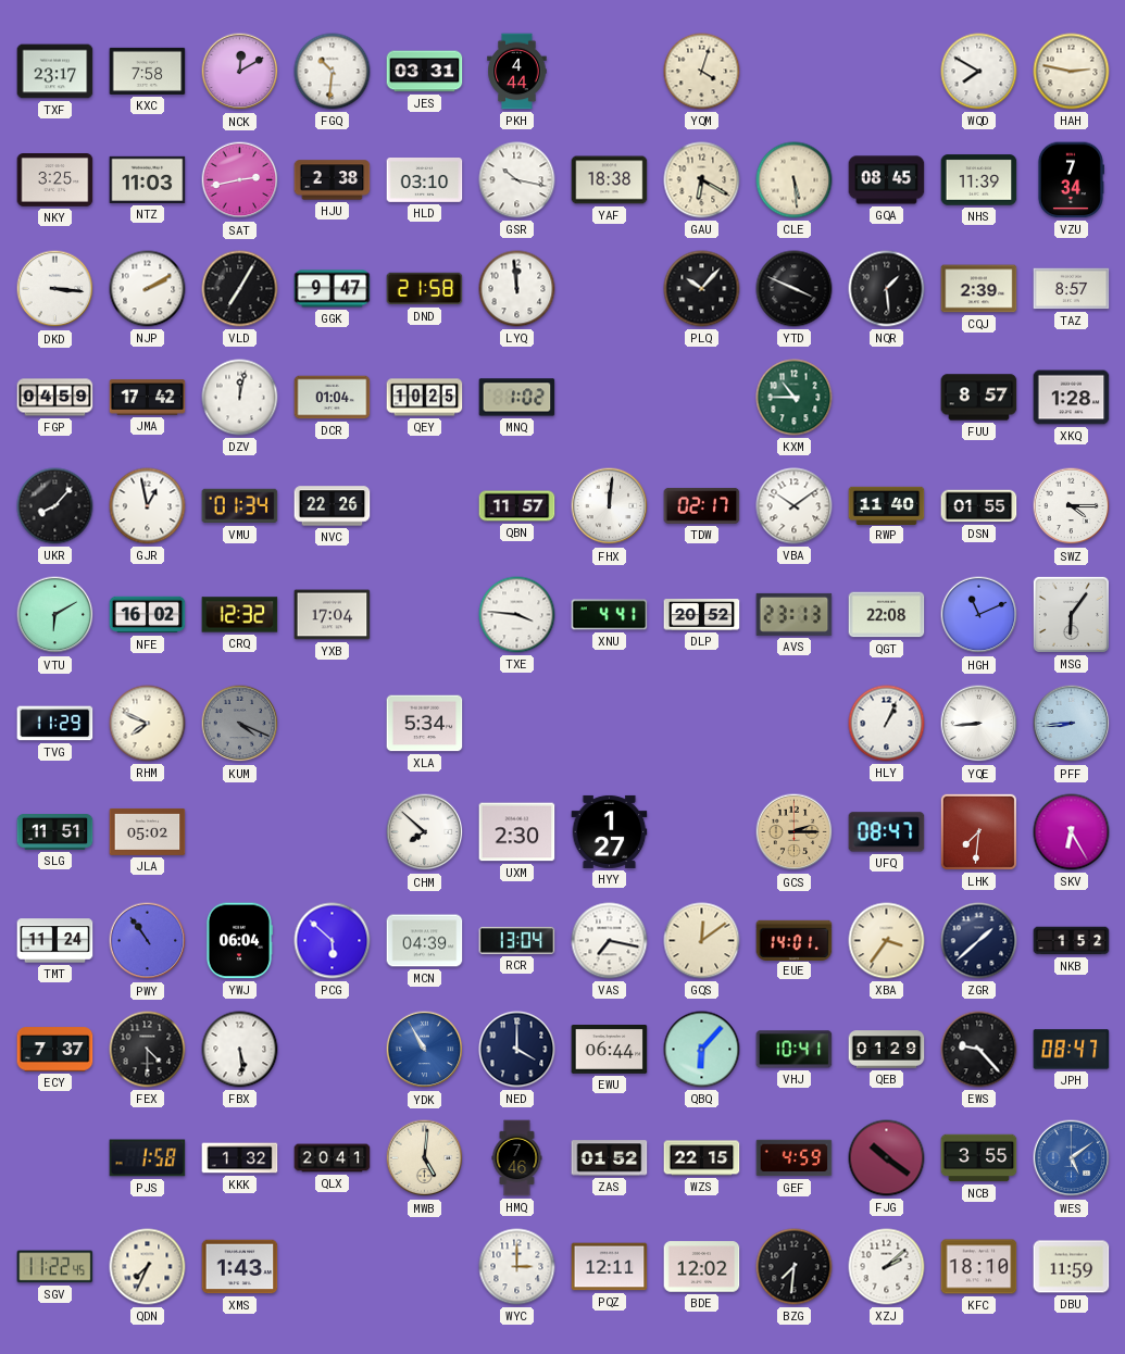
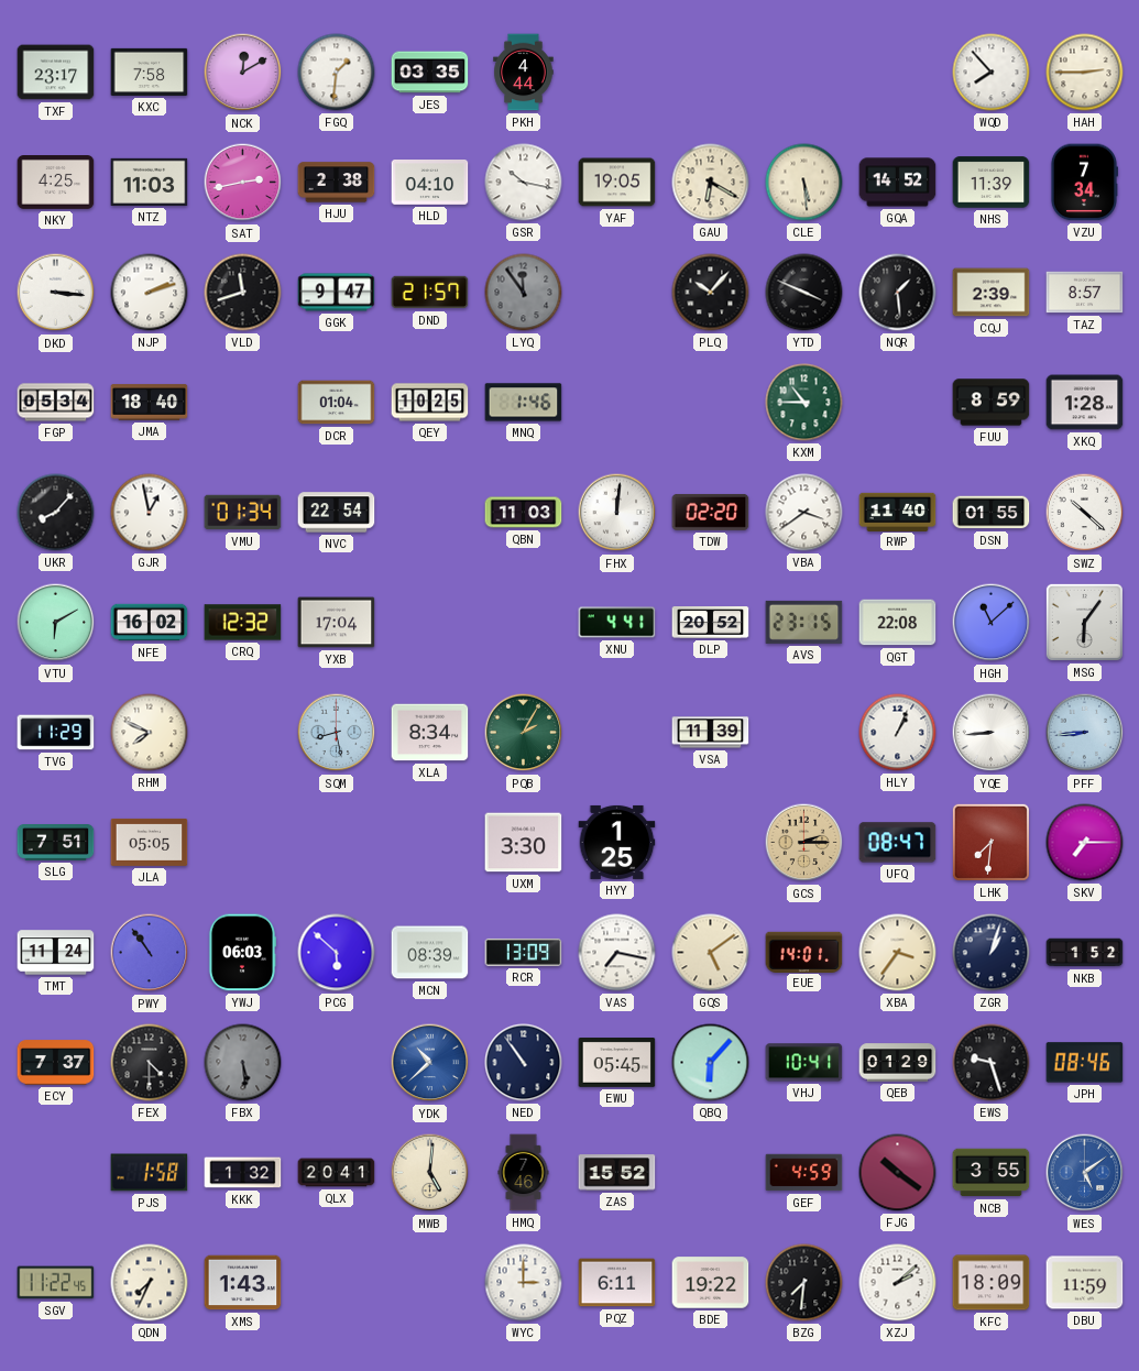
FGQ: 10:31 -> 1:31 (337, 73)
JES: 03:31 -> 03:35 (430, 73)
YQM: 4:03 -> none (702, 72)
WQD: 7:50 -> 7:53 (992, 73)
HAH: 2:47 -> 2:45 (1085, 73)
NKY: 3:25 -> 4:25 (56, 183)
HLD: 03:10 -> 04:10 (430, 183)
YAF: 18:38 -> 19:05 (617, 183)
GQA: 08:45 -> 14:52 (898, 183)
NJP: 2:10 -> 2:12 (150, 293)
VLD: 7:05 -> 11:42 (243, 293)
DND: 21:58 -> 21:57 (430, 293)
LYQ: 11:59 -> 11:54 (524, 293)
LYQ dial: white -> grey (524, 293)
FGP: 04:59 -> 05:34 (56, 403)
JMA: 17:42 -> 18:40 (150, 403)
DZV: 12:02 -> none (240, 398)
MNQ: 1:02 -> 1:46 (524, 403)
FUU: 8:57 -> 8:59 (992, 403)
NVC: 22:26 -> 22:54 (337, 513)
QBN: 11:57 -> 11:03 (524, 513)
TDW: 02:17 -> 02:20 (711, 512)
VBA: 10:09 -> 3:39 (804, 513)
SWZ: 4:15 -> 10:22 (1085, 513)
TXE: 3:46 -> none (517, 615)
AVS: 23:13 -> 23:15 (804, 622)
HGH: 11:11 -> 11:08 (992, 623)
KUM: 4:19 -> none (240, 724)
SQM: none -> 8:28 (337, 733)
XLA: 5:34 -> 8:34 (430, 733)
PQB: none -> 2:05 (524, 733)
VSA: none -> 11:39 (711, 733)
SLG: 11:51 -> 7:51 (56, 843)
JLA: 05:02 -> 05:05 (150, 842)
CHM: 7:52 -> none (425, 832)
UXM: 2:30 -> 3:30 (524, 843)
HYY: 1:27 -> 1:25 (617, 842)
SKV: 6:25 -> 7:15 (1085, 843)
YWJ: 06:04 -> 06:03 (241, 953)
MCN: 04:39 -> 08:39 (430, 953)
RCR: 13:04 -> 13:09 (524, 952)
GQS: 12:09 -> 5:09 (711, 953)
ZGR: 1:38 -> 1:03 (992, 953)
FBX dial: white -> grey (243, 1063)
YDK: 10:55 -> 10:38 (430, 1063)
NED: 4:00 -> 10:54 (524, 1063)
EWU: 06:44 -> 05:45 (617, 1063)
EWS: 9:23 -> 9:27 (992, 1063)
JPH: 08:47 -> 08:46 (1085, 1063)
ZAS: 01:52 -> 15:52 (617, 1173)
WZS: 22:15 -> none (702, 1158)
PQZ: 12:11 -> 6:11 (617, 1283)
BDE: 12:02 -> 19:22 (711, 1283)
KFC: 18:10 -> 18:09 (992, 1283)
